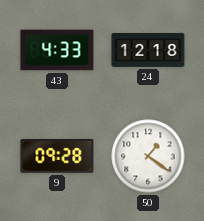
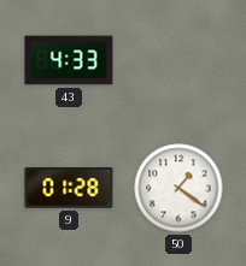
24: 12:18 -> none (148, 50)
9: 09:28 -> 01:28 (69, 189)
